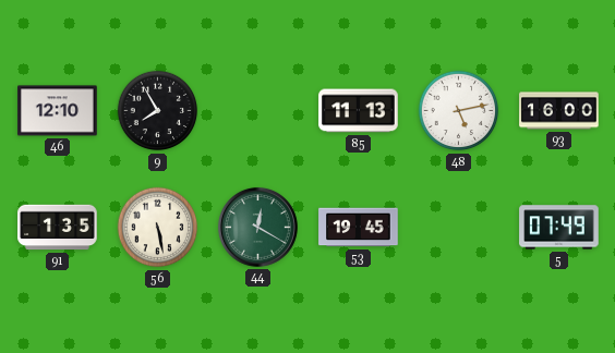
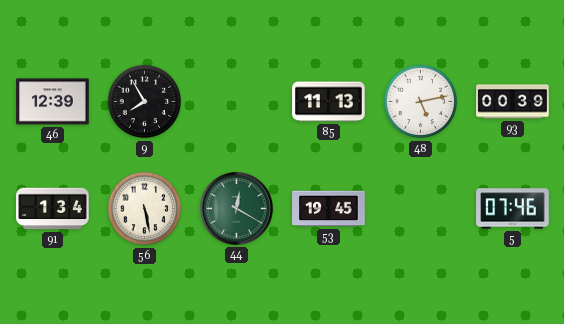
46: 12:10 -> 12:39 (53, 102)
93: 16:00 -> 00:39 (513, 102)
91: 1:35 -> 1:34 (53, 209)
5: 07:49 -> 07:46 (513, 209)
